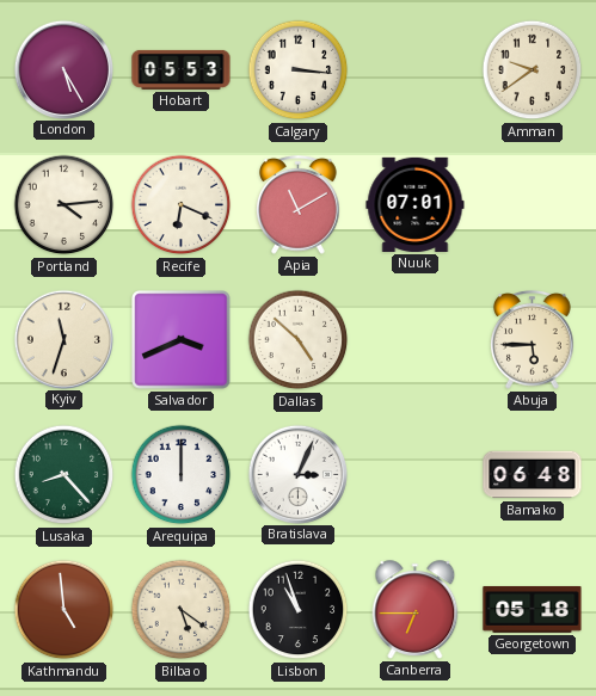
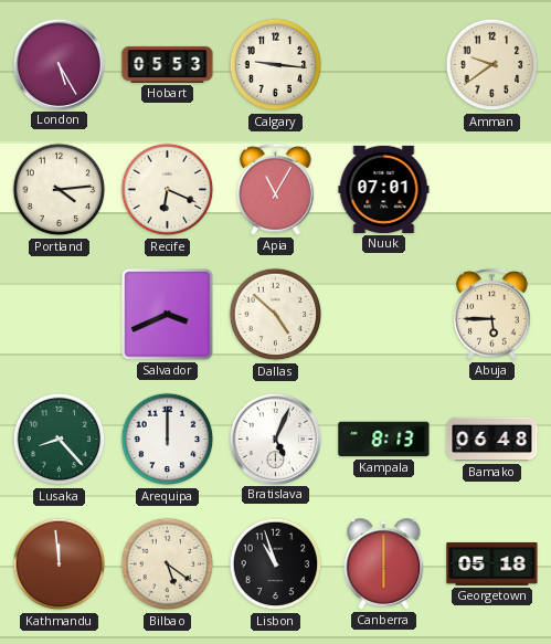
Calgary: 3:16 -> 9:16 (276, 65)
Apia: 11:10 -> 11:05 (276, 189)
Kyiv: 11:33 -> none (63, 339)
Bratislava: 3:04 -> 5:04 (275, 439)
Kampala: none -> 8:13 (384, 440)
Kathmandu: 4:59 -> 11:59 (60, 564)
Canberra: 6:45 -> 6:00 (384, 564)
